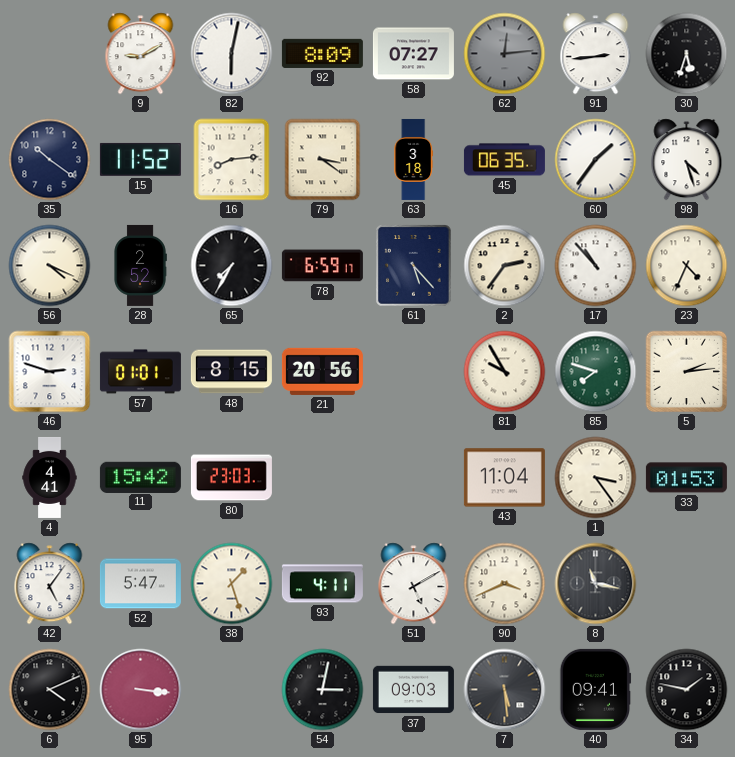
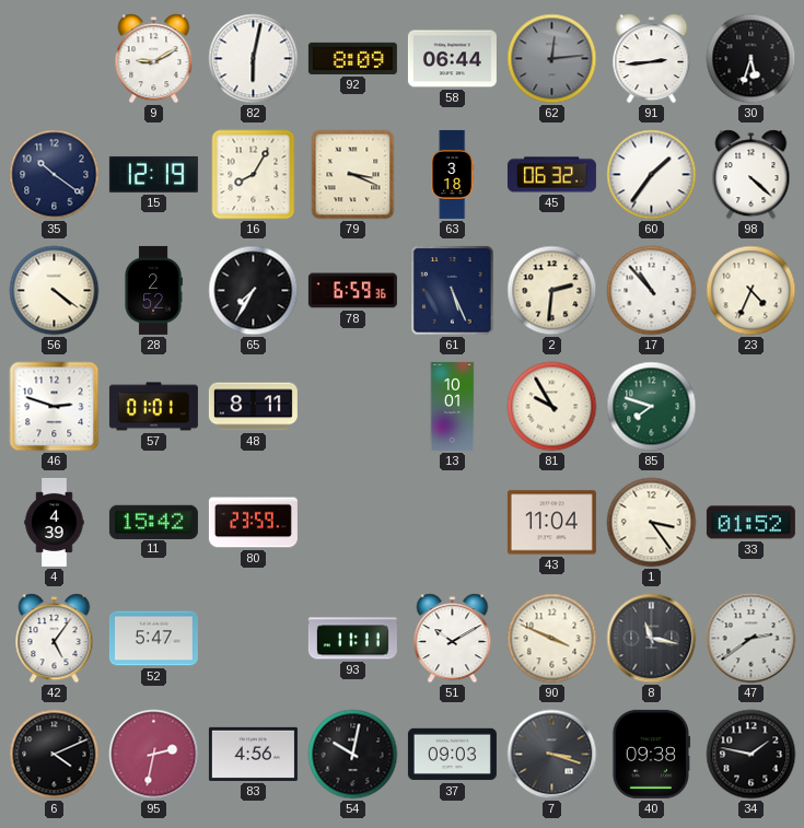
58: 07:27 -> 06:44 (452, 59)
15: 11:52 -> 12:19 (153, 174)
16: 8:14 -> 8:05 (254, 175)
79: 3:21 -> 3:19 (353, 175)
45: 06:35 -> 06:32 (551, 175)
98: 4:27 -> 4:22 (751, 175)
56: 4:19 -> 4:21 (55, 291)
78: 6:59:17 -> 6:59:36 (352, 291)
61: 5:23 -> 5:26 (453, 291)
2: 2:36 -> 2:31 (552, 291)
48: 8:15 -> 8:11 (253, 407)
21: 20:56 -> none (322, 371)
13: none -> 10:01 (453, 406)
5: 2:14 -> none (687, 372)
4: 4:41 -> 4:39 (55, 522)
80: 23:03 -> 23:59 (253, 523)
33: 01:53 -> 01:52 (750, 523)
38: 1:27 -> none (232, 584)
93: 4:11 -> 11:11 (352, 639)
51: 5:10 -> 10:10 (453, 639)
90: 3:41 -> 3:49 (552, 639)
47: none -> 2:39 (751, 639)
95: 3:16 -> 2:32 (154, 755)
83: none -> 4:56 (253, 754)
54: 3:02 -> 10:02 (353, 755)
7: 5:29 -> 3:18 (552, 755)
40: 09:41 -> 09:38 (652, 754)
